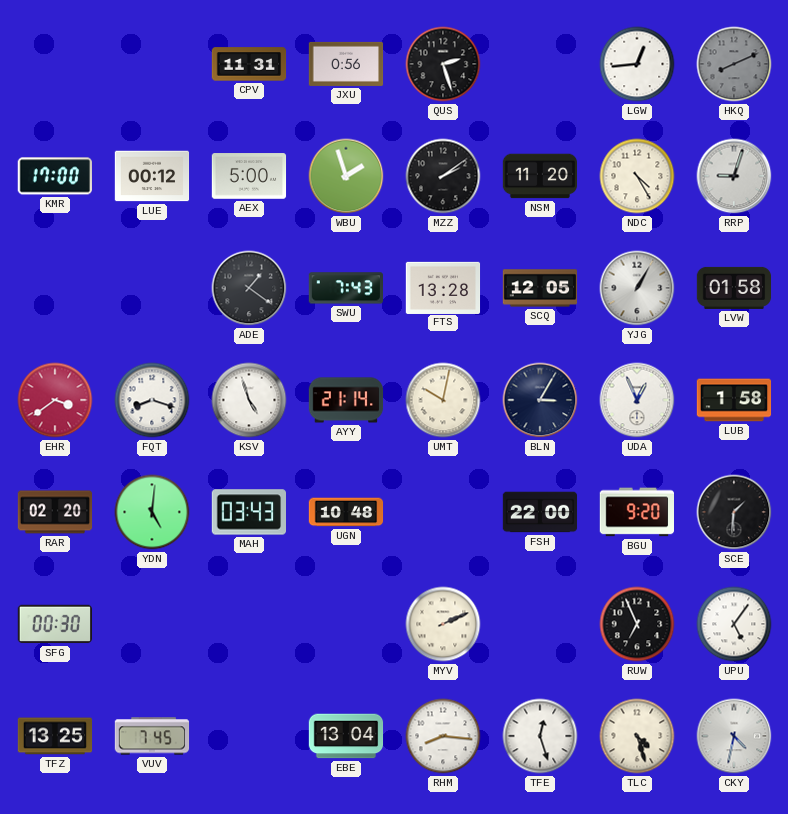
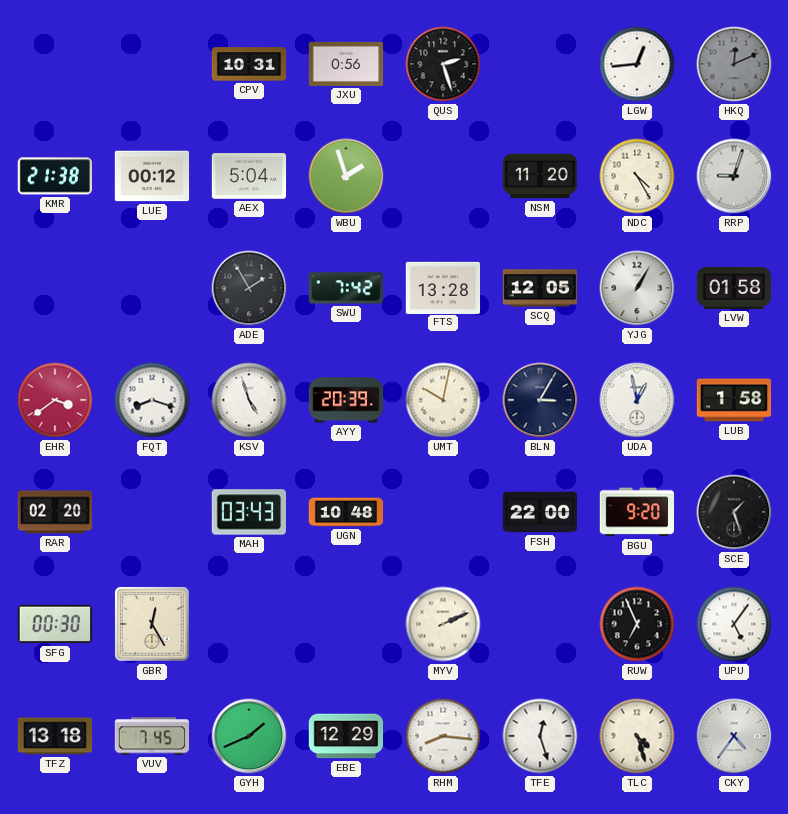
CPV: 11:31 -> 10:31 (249, 64)
HKQ: 8:11 -> 12:11 (734, 64)
KMR: 17:00 -> 21:38 (55, 176)
AEX: 5:00 -> 5:04 (249, 176)
MZZ: 2:09 -> none (443, 176)
ADE: 1:21 -> 1:55 (249, 288)
SWU: 7:43 -> 7:42 (345, 288)
AYY: 21:14 -> 20:39 (346, 400)
UDA: 12:56 -> 12:58 (637, 400)
YDN: 5:01 -> none (152, 512)
SCE: 1:31 -> 1:27 (734, 512)
GBR: none -> 12:25 (152, 624)
TFZ: 13:25 -> 13:18 (55, 736)
GYH: none -> 1:41 (249, 736)
EBE: 13:04 -> 12:29 (346, 736)
CKY: 4:32 -> 4:36 (734, 736)
